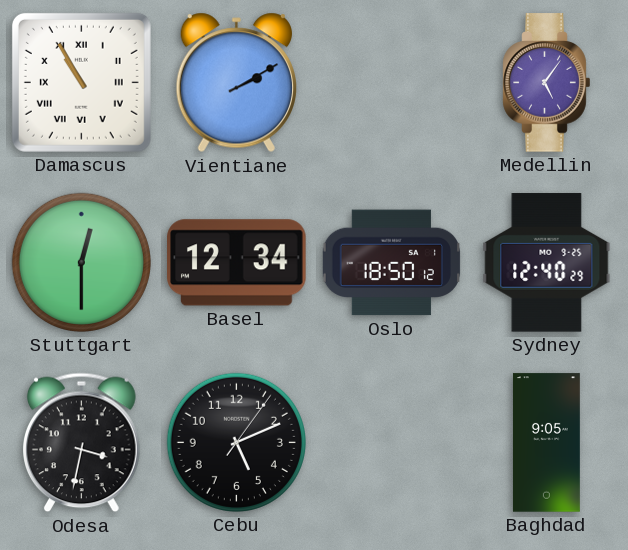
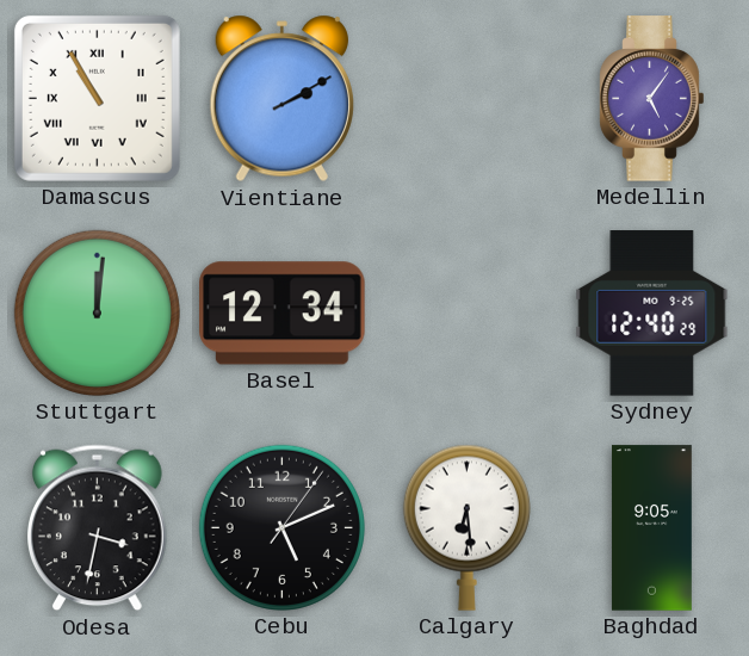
Stuttgart: 12:30 -> 12:01 (97, 312)
Oslo: 18:50 -> none (391, 263)
Calgary: none -> 6:29 (466, 527)
